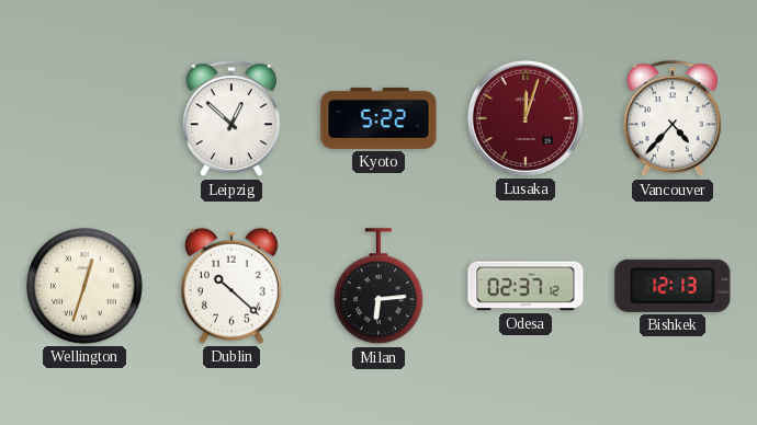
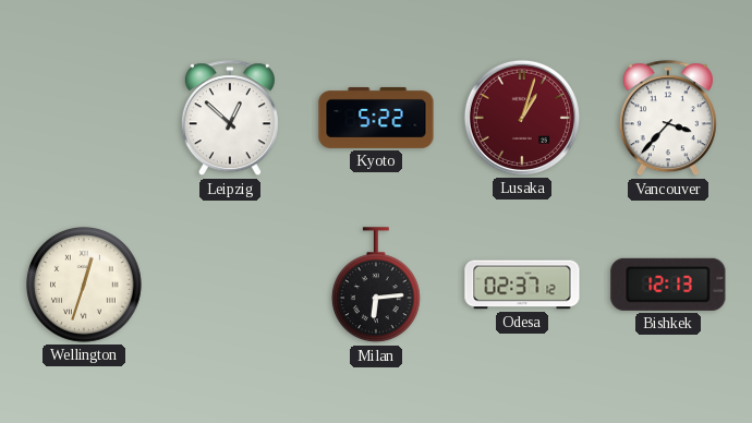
Lusaka: 12:03 -> 1:03 (522, 118)
Vancouver: 4:37 -> 3:37 (668, 119)
Dublin: 10:22 -> none (231, 286)
